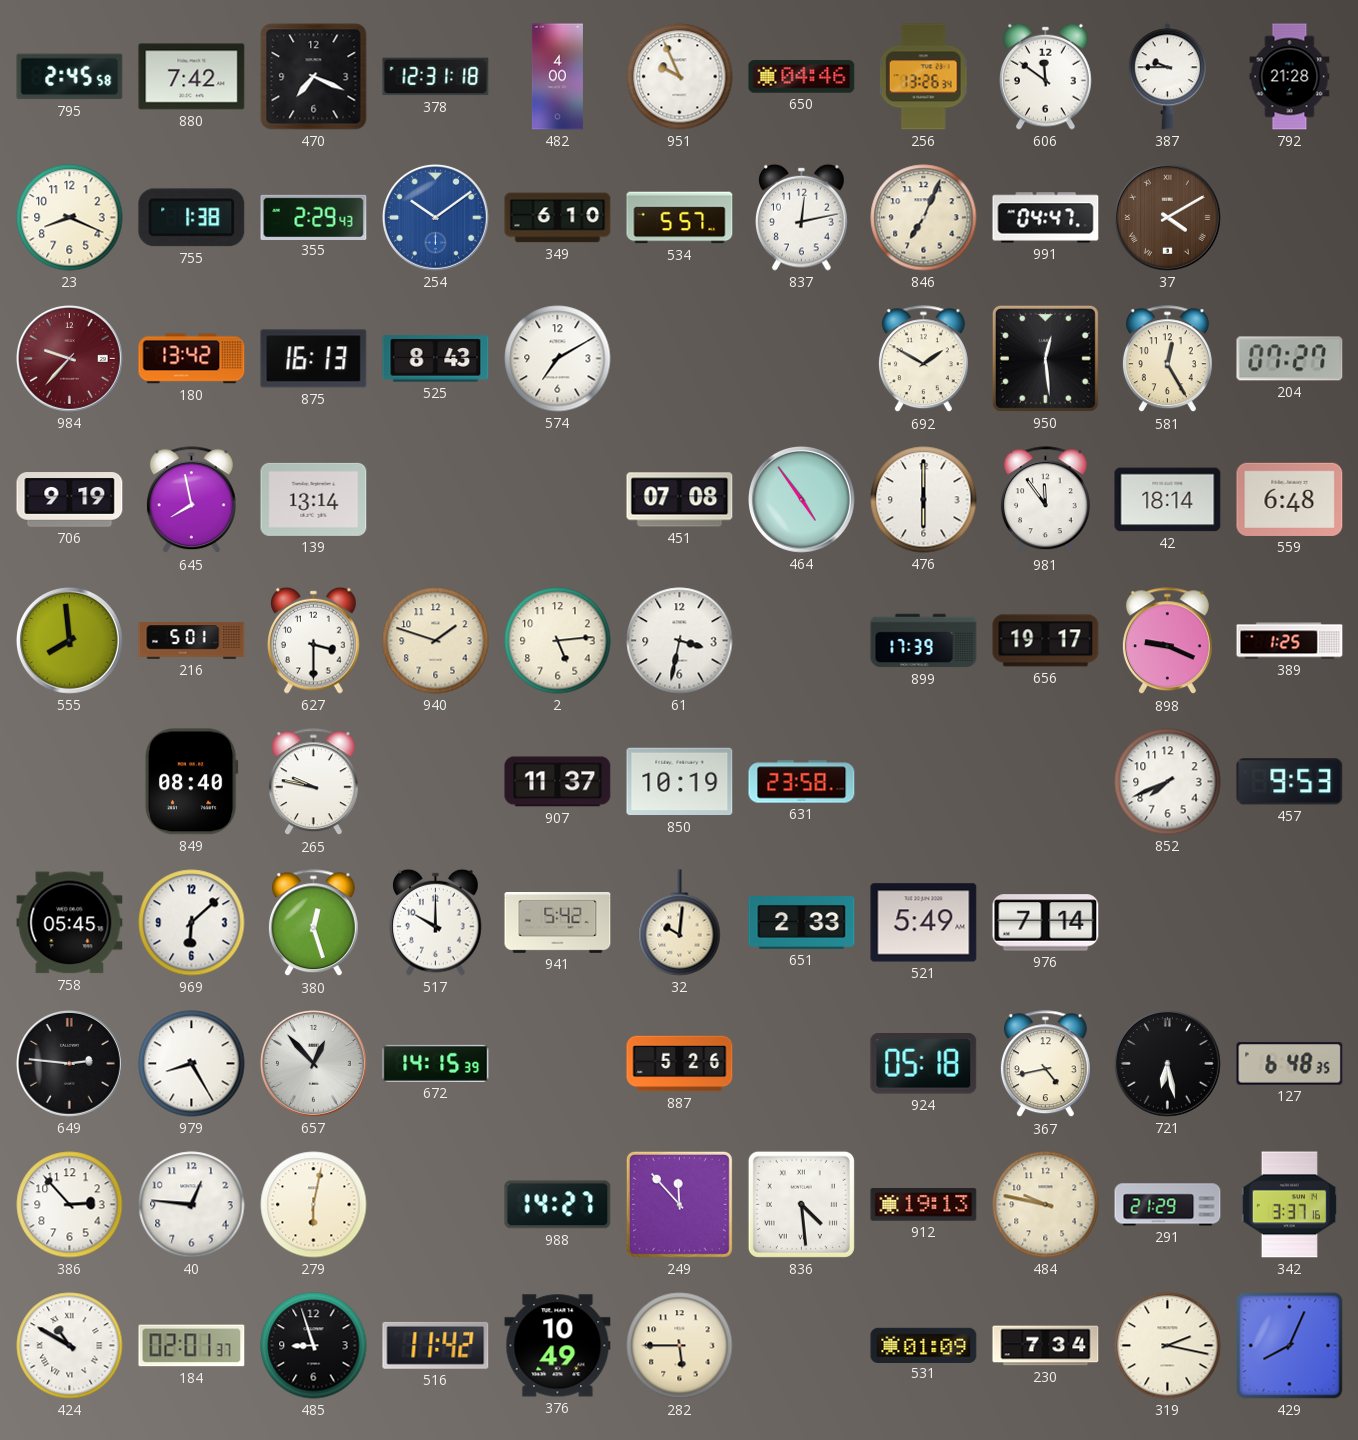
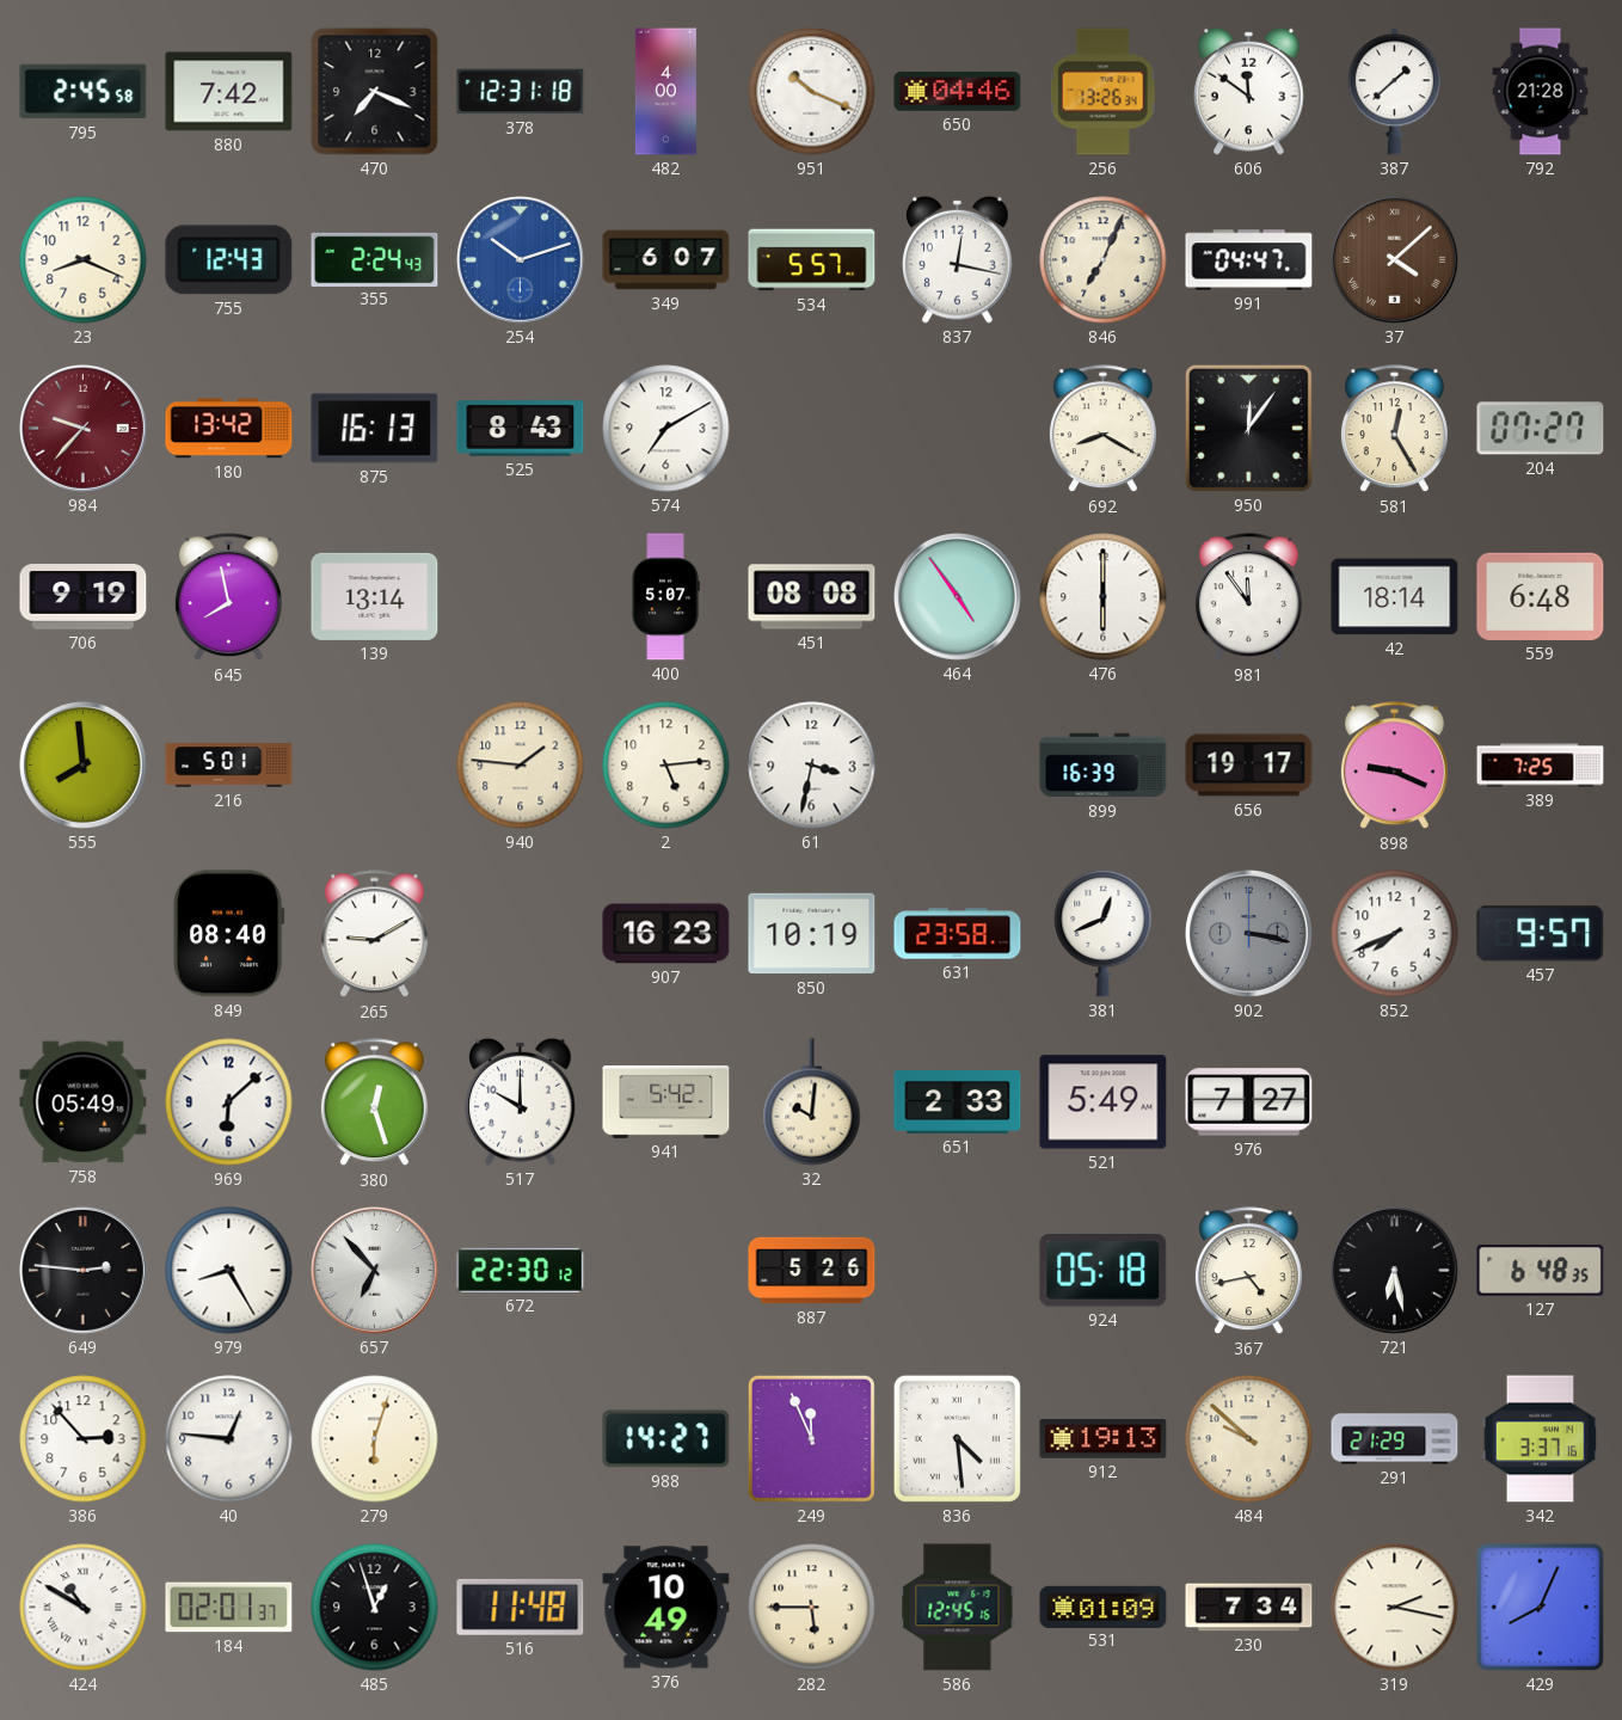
951: 9:56 -> 10:19 (812, 92)
387: 9:45 -> 1:38 (1394, 92)
755: 1:38 -> 12:43 (229, 260)
355: 2:29 -> 2:24 (375, 259)
254: 10:09 -> 10:12 (521, 260)
349: 6:10 -> 6:07 (666, 260)
837: 12:13 -> 12:17 (958, 259)
37: 4:10 -> 4:08 (1395, 260)
692: 1:50 -> 8:20 (1102, 429)
950: 12:29 -> 12:06 (1248, 428)
400: none -> 5:07 (665, 597)
451: 07:08 -> 08:08 (812, 597)
627: 3:30 -> none (314, 640)
940: 1:48 -> 1:46 (521, 766)
899: 17:39 -> 16:39 (1104, 766)
389: 1:25 -> 7:25 (1541, 766)
265: 9:47 -> 9:10 (374, 934)
907: 11:37 -> 16:23 (666, 934)
381: none -> 12:41 (1104, 933)
902: none -> 3:17 (1249, 934)
457: 9:53 -> 9:57 (1541, 934)
758: 05:45 -> 05:49 (84, 1102)
976: 7:14 -> 7:27 (1249, 1102)
657: 12:53 -> 6:53 (375, 1271)
672: 14:15 -> 22:30 (521, 1270)
279: 6:02 -> 6:03 (375, 1439)
249: 11:53 -> 11:56 (811, 1438)
484: 9:47 -> 9:52 (1249, 1439)
485: 8:57 -> 12:57 (375, 1608)
516: 11:42 -> 11:48 (521, 1607)
586: none -> 12:45 (958, 1608)
